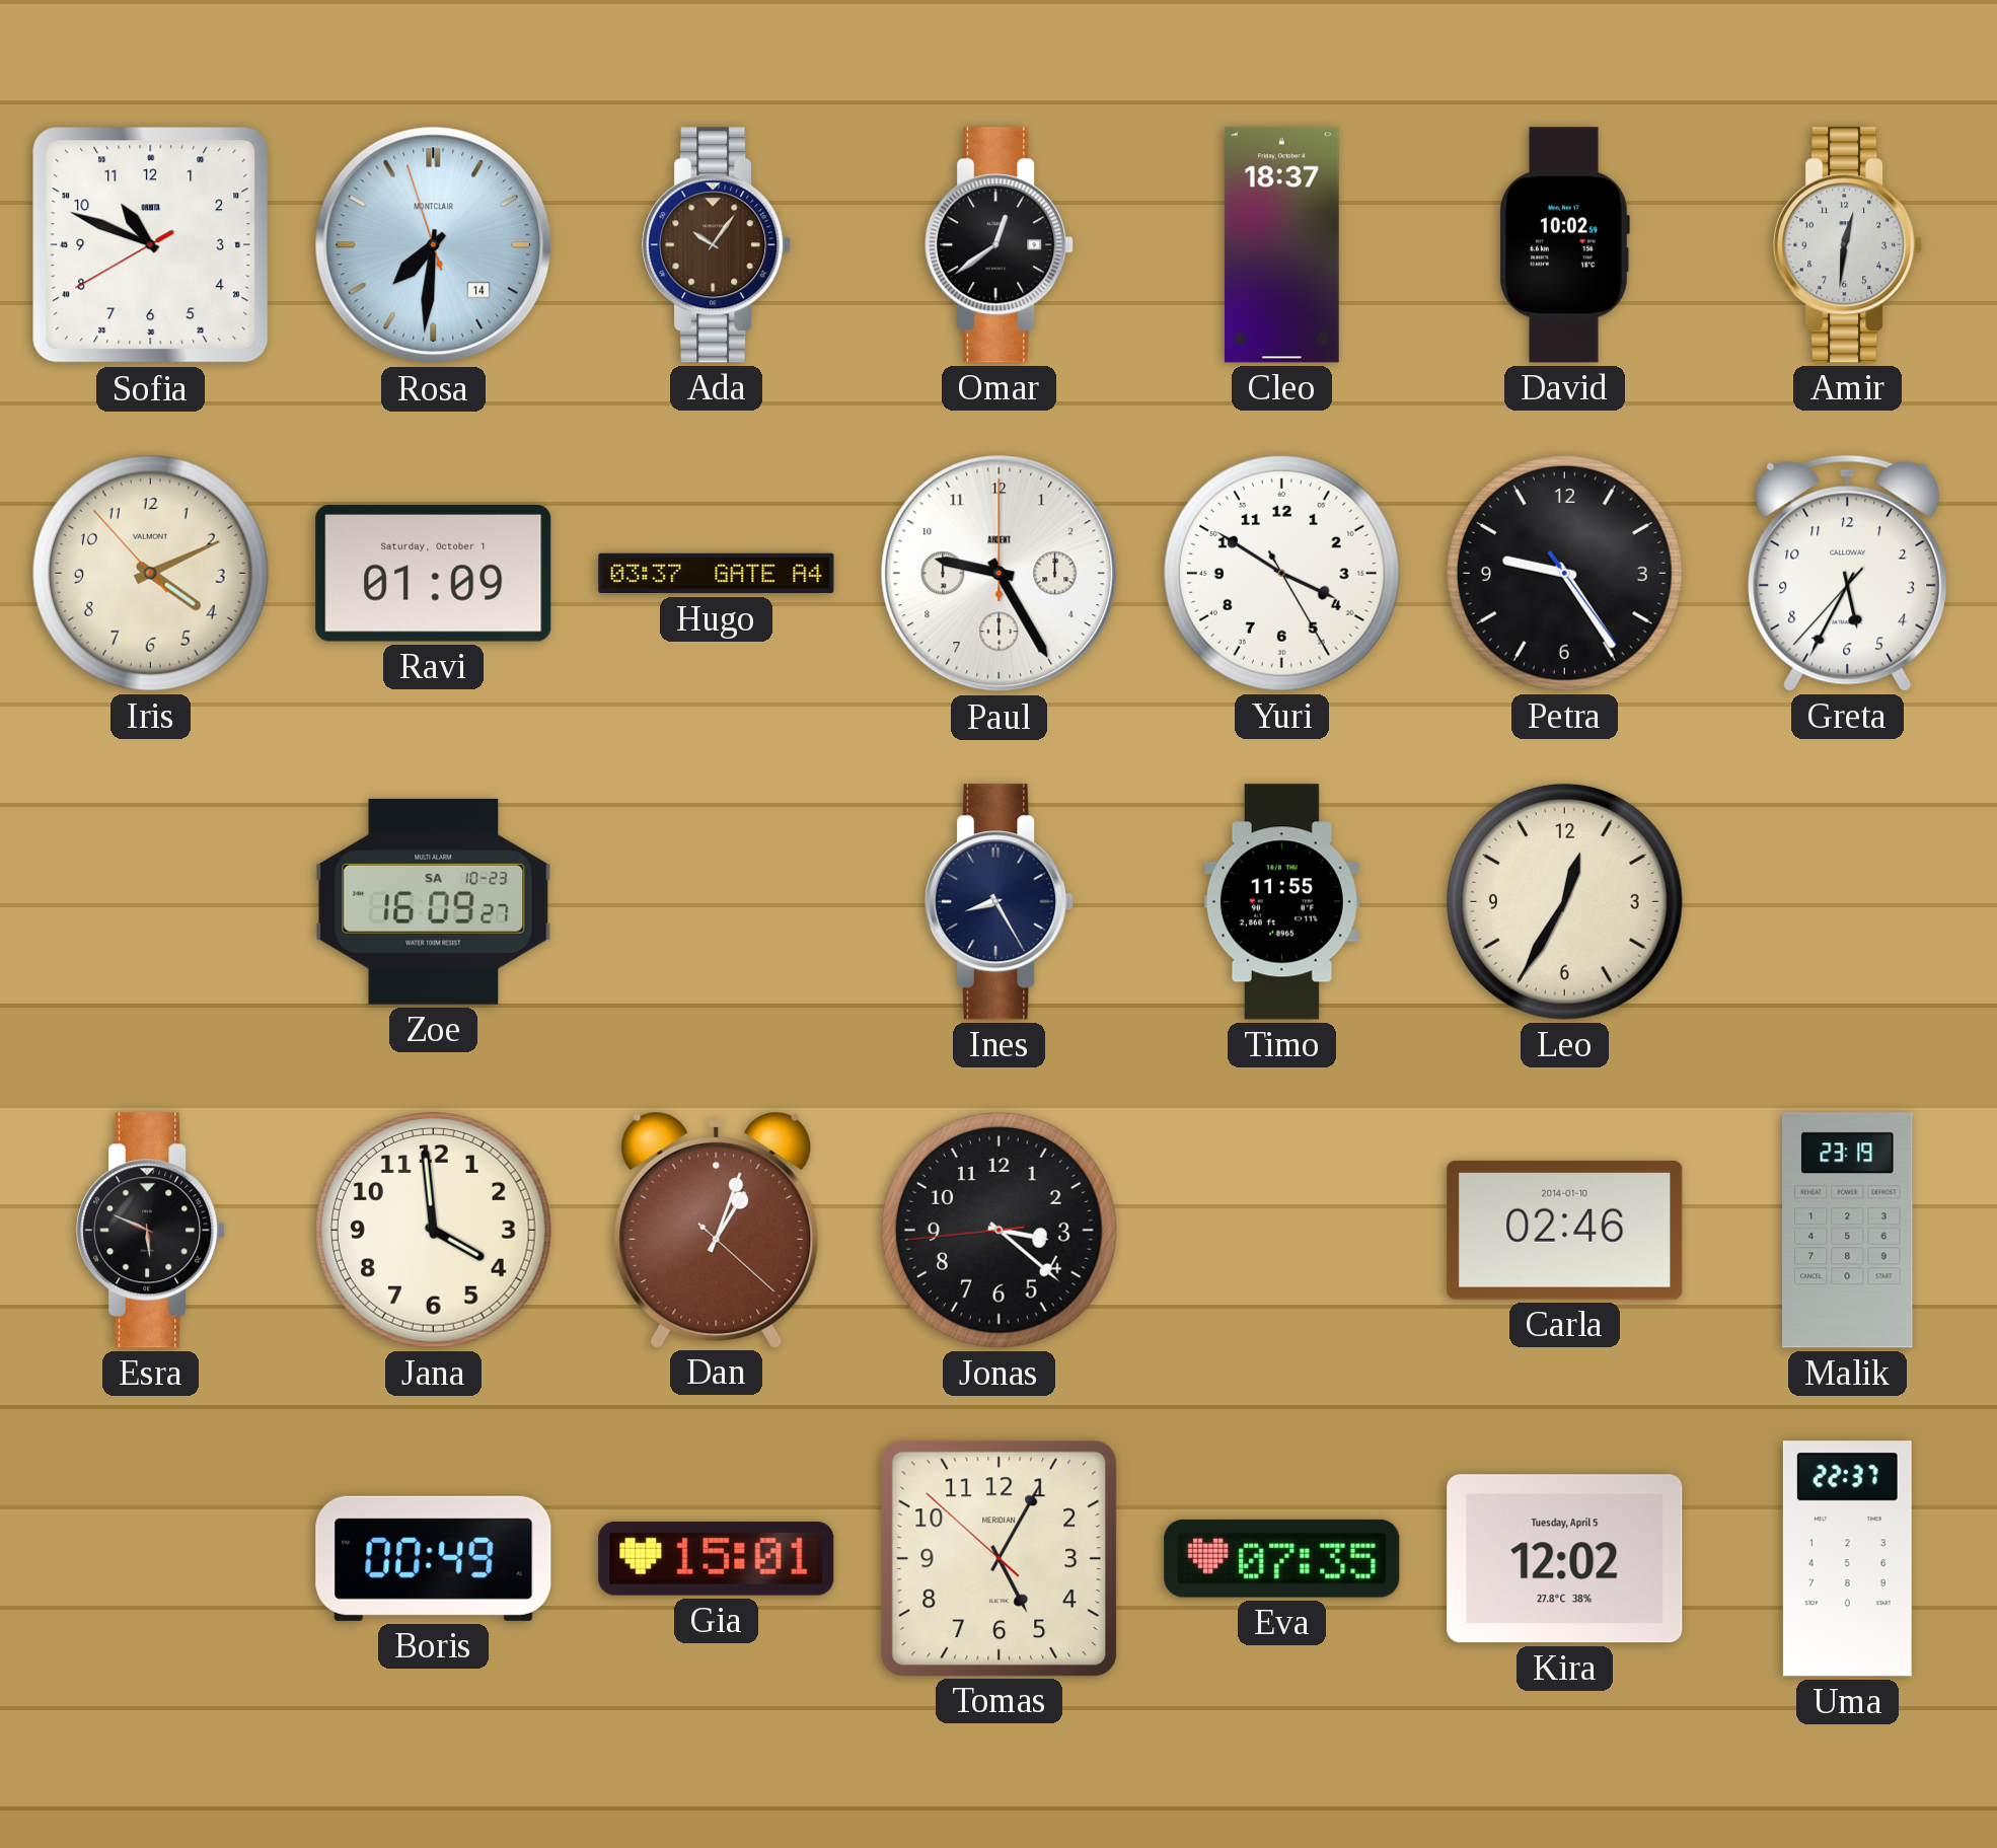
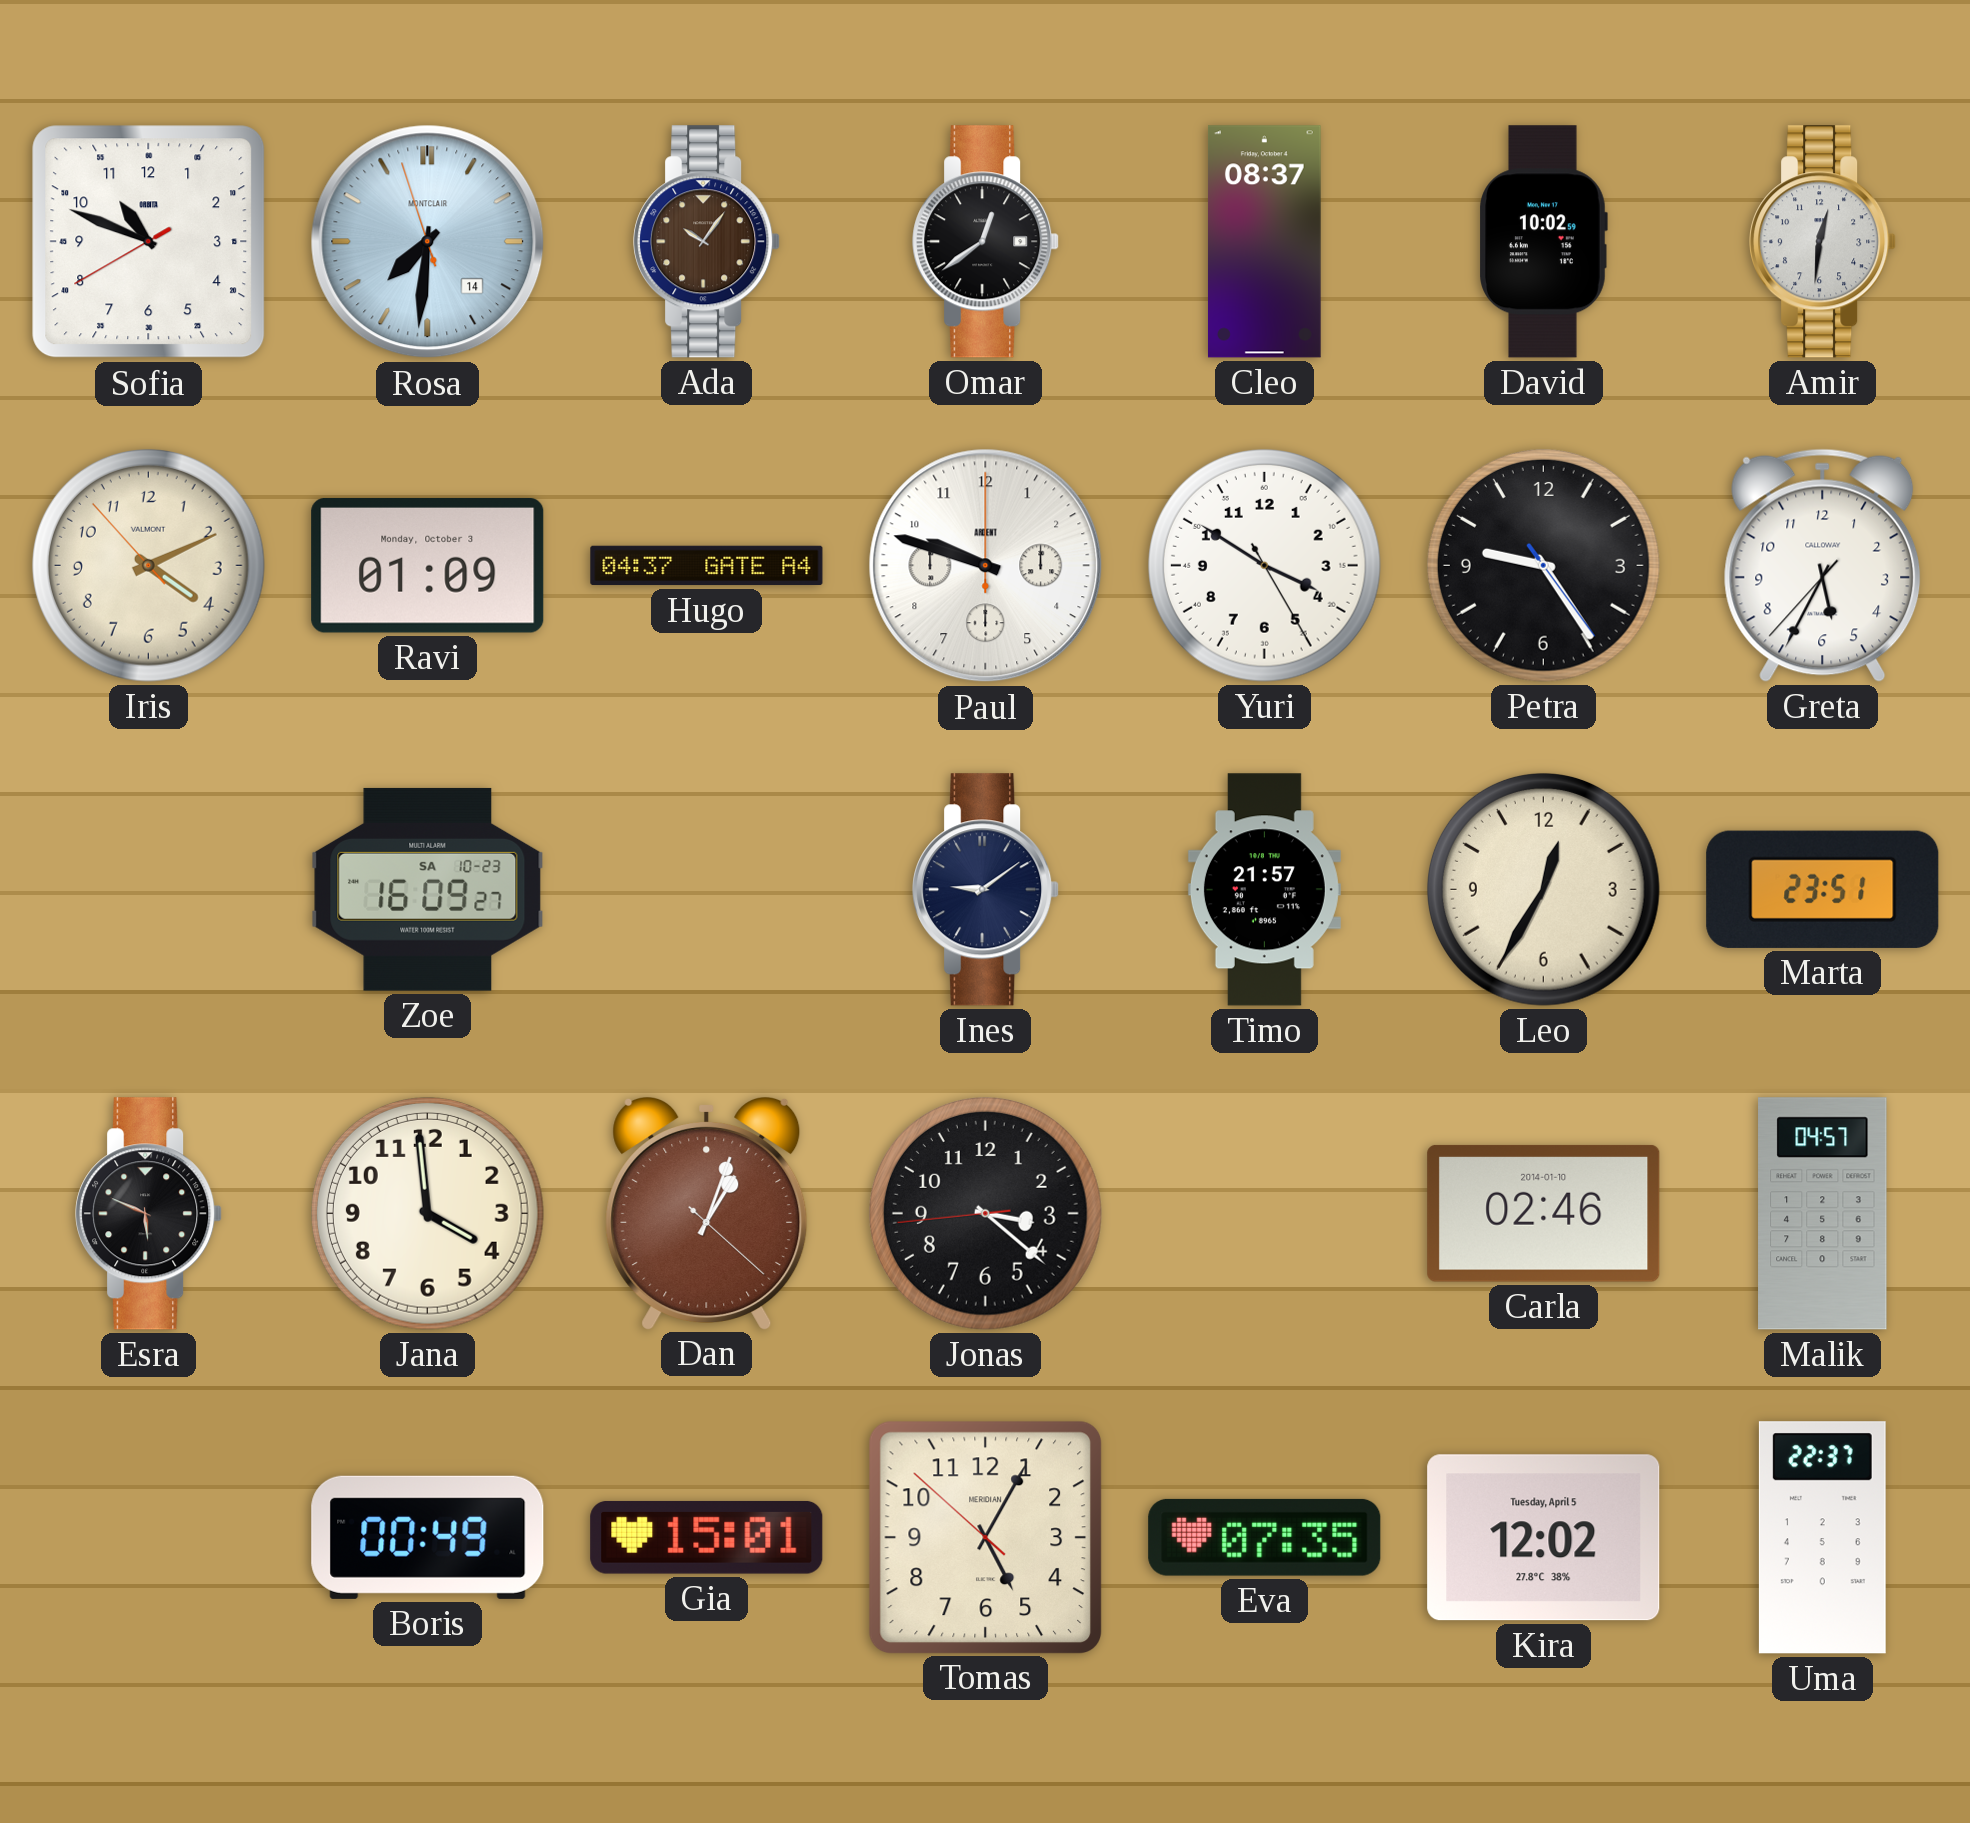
Cleo: 18:37 -> 08:37 (1264, 242)
Ravi date: Saturday, October 1 -> Monday, October 3 (428, 565)
Hugo: 03:37 -> 04:37 (707, 566)
Paul: 9:25 -> 9:48 (986, 566)
Ines: 8:25 -> 9:09 (986, 890)
Timo: 11:55 -> 21:57 (1264, 890)
Marta: none -> 23:51 (1823, 889)
Malik: 23:19 -> 04:57 (1823, 1214)
